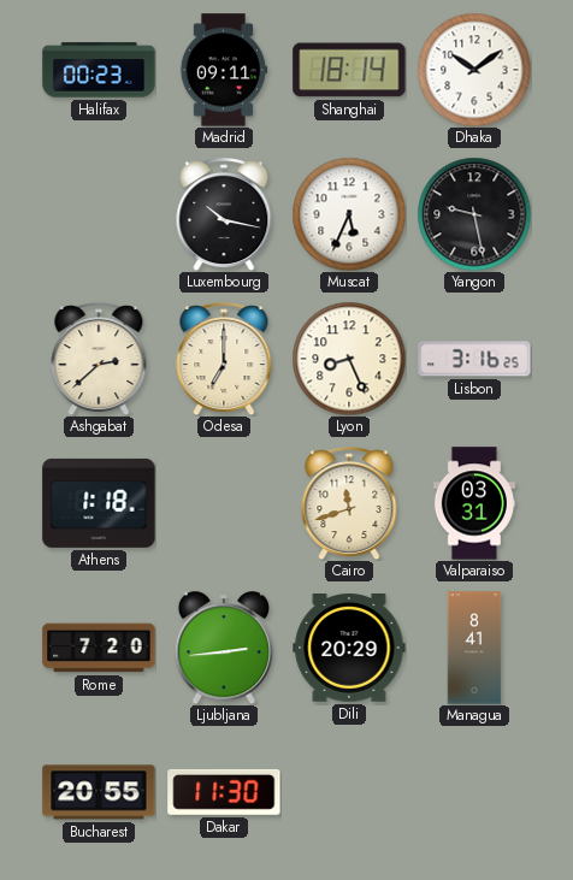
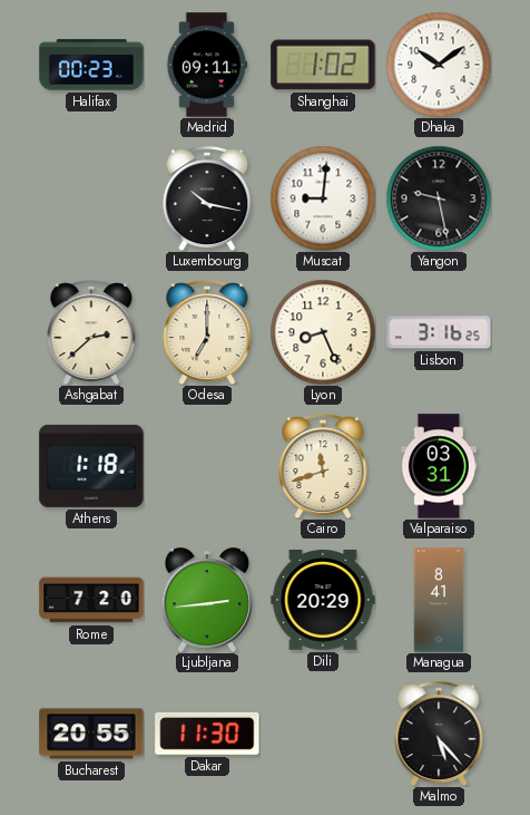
Shanghai: 18:14 -> 1:02 (323, 65)
Muscat: 5:34 -> 9:01 (323, 198)
Malmo: none -> 5:23 (439, 734)
